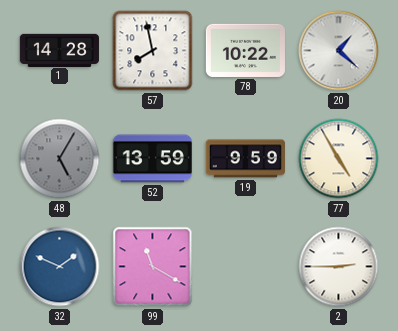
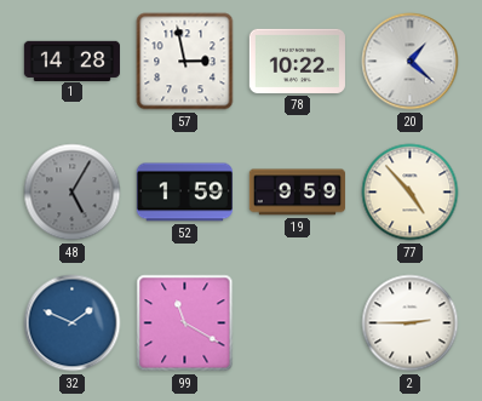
57: 7:58 -> 2:58 (185, 62)
52: 13:59 -> 1:59 (184, 193)
77: 4:55 -> 4:53 (411, 193)
